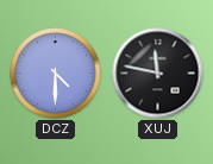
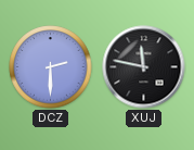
DCZ: 4:30 -> 2:30 (51, 67)
